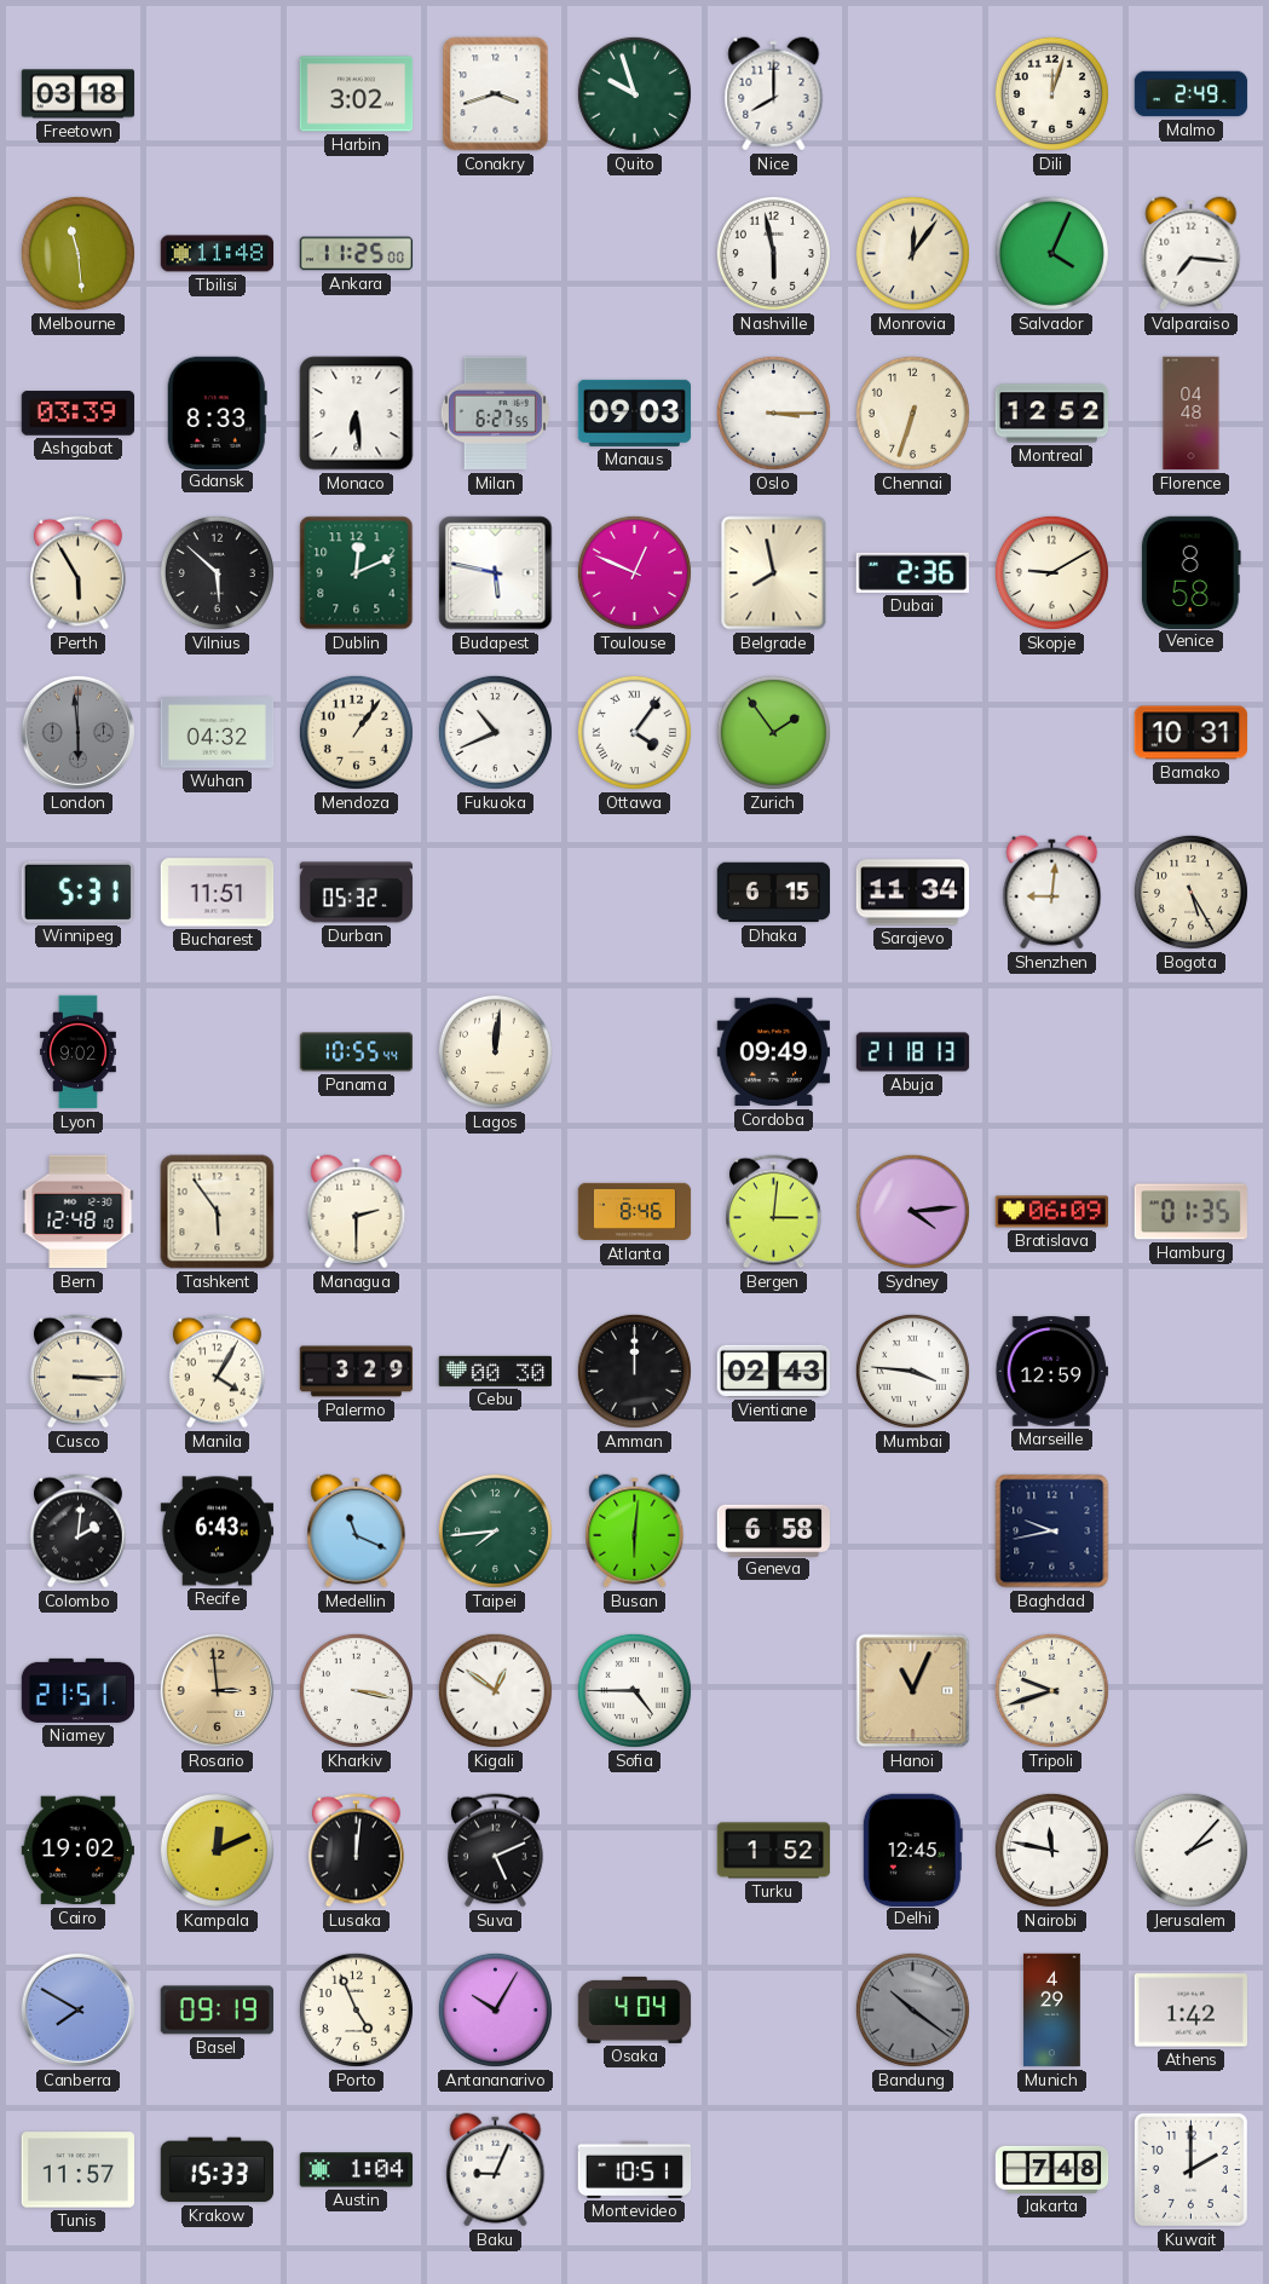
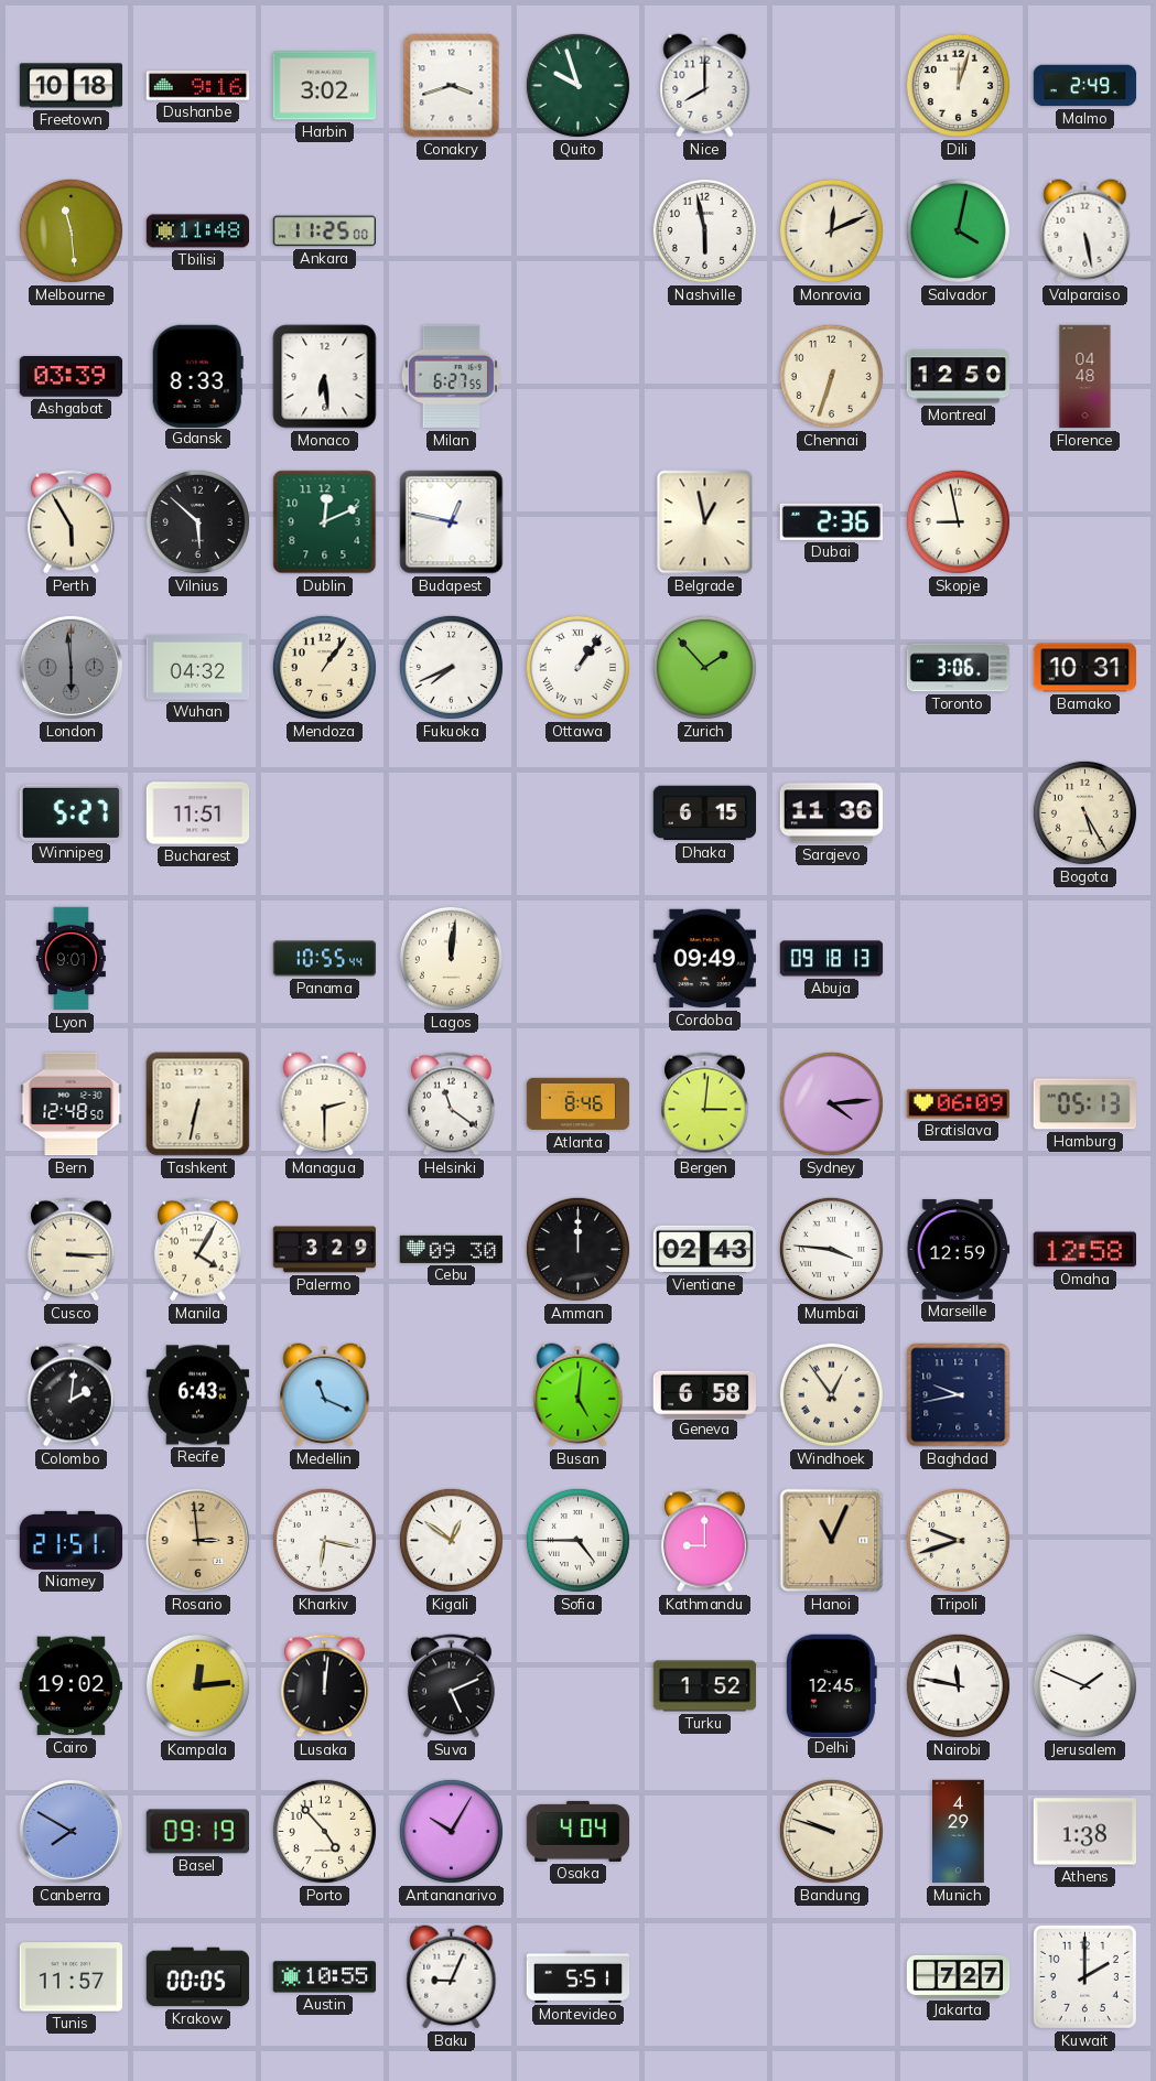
Freetown: 03:18 -> 10:18 (72, 86)
Dushanbe: none -> 9:16 (198, 86)
Monrovia: 12:06 -> 12:11 (831, 230)
Salvador: 4:04 -> 4:02 (958, 230)
Valparaiso: 7:16 -> 5:28 (1085, 231)
Manaus: 09:03 -> none (635, 413)
Oslo: 3:15 -> none (773, 413)
Montreal: 12:52 -> 12:50 (959, 377)
Budapest: 5:47 -> 12:47 (452, 522)
Toulouse: 12:49 -> none (634, 572)
Belgrade: 7:58 -> 12:58 (705, 522)
Skopje: 9:10 -> 8:58 (958, 521)
Venice: 8:58 -> none (1190, 572)
Fukuoka: 10:41 -> 7:41 (451, 667)
Ottawa: 4:06 -> 1:06 (577, 667)
Zurich: 1:54 -> 1:53 (704, 667)
Toronto: none -> 3:06 (959, 668)
Winnipeg: 5:31 -> 5:27 (71, 812)
Durban: 05:32 -> none (357, 893)
Sarajevo: 11:34 -> 11:36 (832, 813)
Shenzhen: 9:01 -> none (1052, 893)
Lyon: 9:02 -> 9:01 (71, 959)
Abuja: 21:18 -> 09:18 (832, 959)
Bern: 12:48:10 -> 12:48:50 (72, 1104)
Tashkent: 5:54 -> 6:32 (198, 1104)
Helsinki: none -> 11:21 (451, 1104)
Hamburg: 01:35 -> 05:13 (1084, 1104)
Cebu: 00:30 -> 09:30 (452, 1249)
Omaha: none -> 12:58 (1084, 1250)
Taipei: 7:44 -> none (495, 1530)
Busan: 6:01 -> 5:01 (579, 1395)
Windhoek: none -> 12:54 (831, 1394)
Kharkiv: 3:17 -> 6:17 (324, 1540)
Kathmandu: none -> 9:00 (704, 1541)
Kampala: 12:11 -> 12:14 (197, 1685)
Jerusalem: 2:07 -> 1:49 (1084, 1685)
Porto: 4:56 -> 4:53 (324, 1831)
Bandung: 10:21 -> 9:48 (831, 1831)
Bandung dial: grey -> cream (831, 1831)
Athens: 1:42 -> 1:38 (1084, 1832)
Krakow: 15:33 -> 00:05 (198, 1977)
Austin: 1:04 -> 10:55 (325, 1977)
Montevideo: 10:51 -> 5:51 (579, 1976)
Jakarta: 7:48 -> 7:27 (959, 1976)
